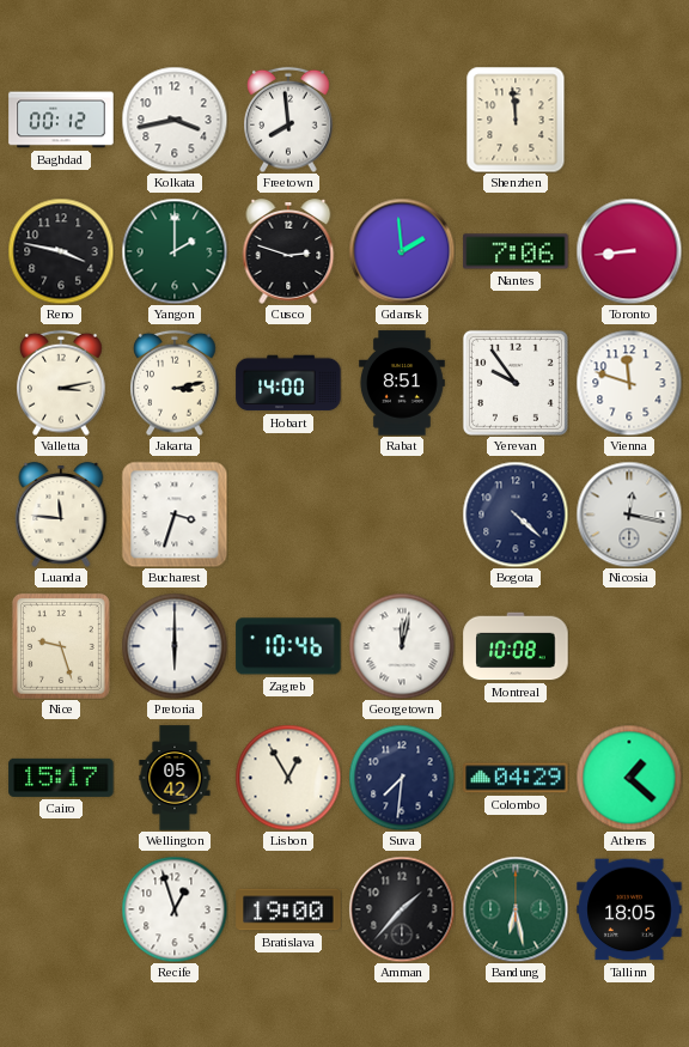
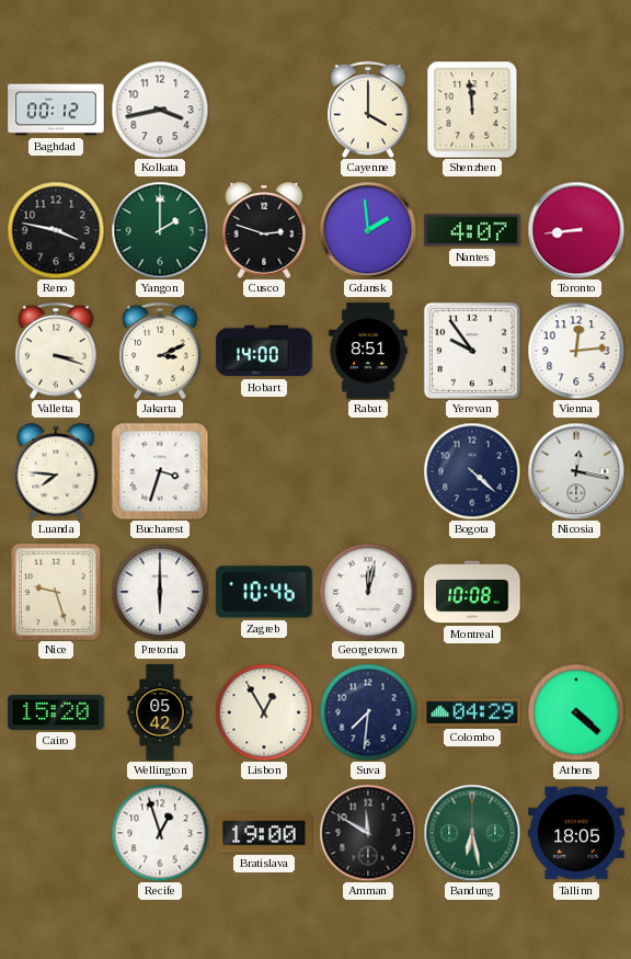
Freetown: 7:59 -> none (288, 120)
Cayenne: none -> 4:00 (368, 110)
Nantes: 7:06 -> 4:07 (472, 230)
Valletta: 3:13 -> 3:18 (56, 351)
Jakarta: 3:13 -> 3:11 (160, 351)
Vienna: 11:48 -> 12:14 (576, 351)
Luanda: 11:46 -> 7:46 (56, 471)
Cairo: 15:17 -> 15:20 (56, 712)
Athens: 1:22 -> 4:22 (576, 712)
Amman: 1:37 -> 11:50 (368, 833)
